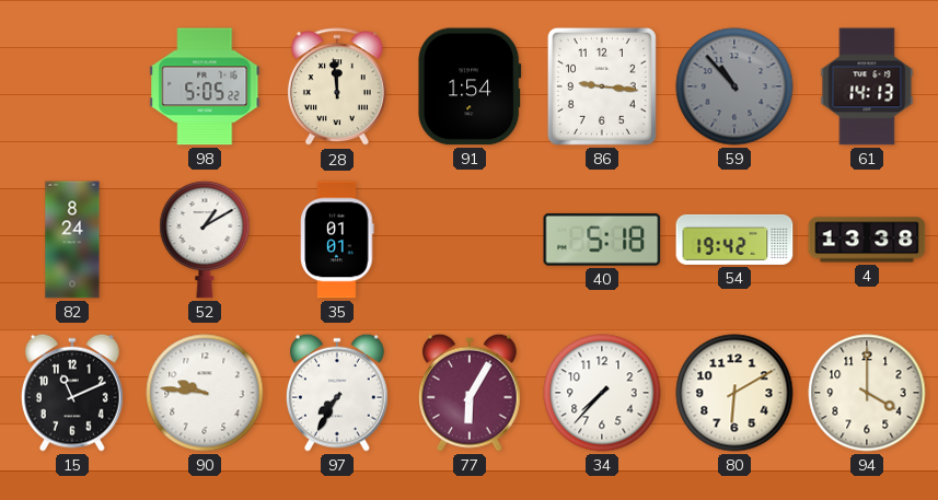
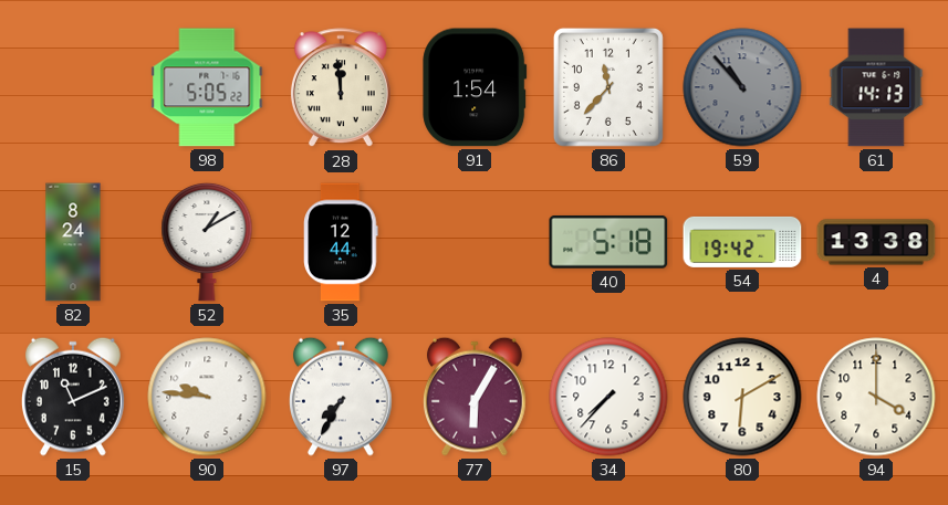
86: 9:16 -> 11:37 (608, 87)
35: 01:01 -> 12:44 (341, 242)
